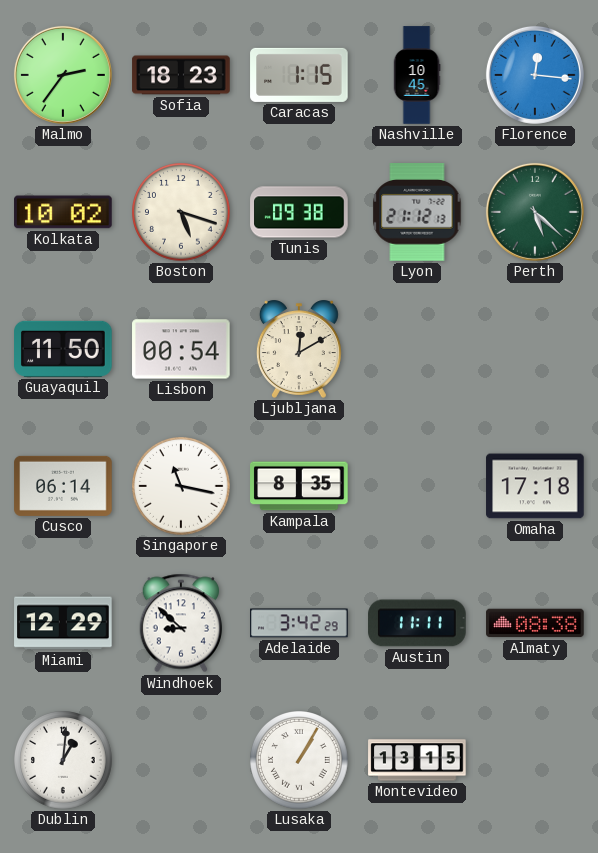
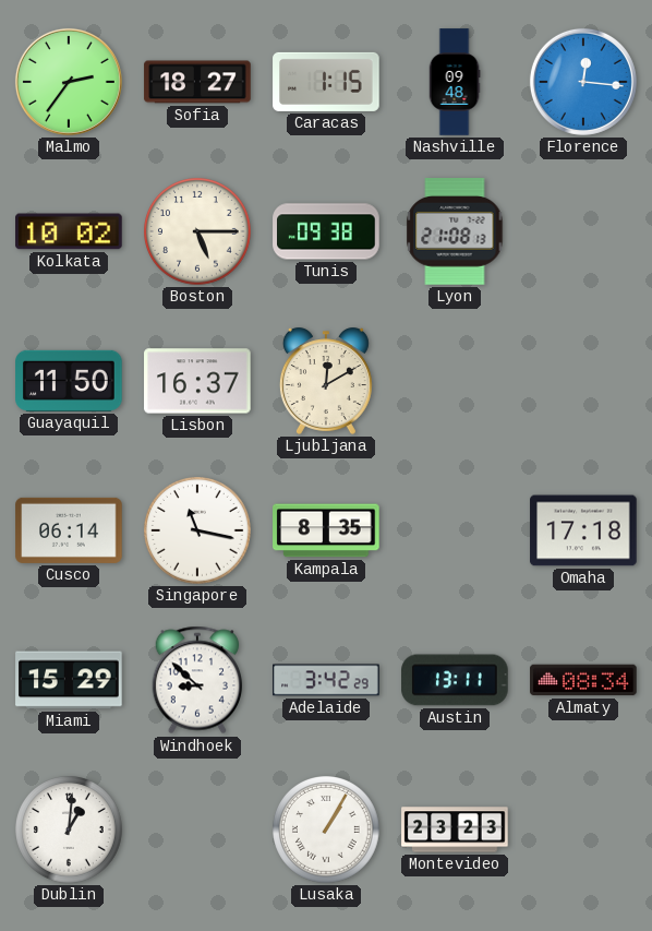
Sofia: 18:23 -> 18:27 (197, 82)
Nashville: 10:45 -> 09:48 (455, 82)
Boston: 5:18 -> 5:15 (198, 232)
Lyon: 21:12 -> 21:08 (455, 231)
Perth: 5:22 -> none (535, 212)
Lisbon: 00:54 -> 16:37 (197, 381)
Miami: 12:29 -> 15:29 (69, 680)
Austin: 11:11 -> 13:11 (455, 680)
Almaty: 08:38 -> 08:34 (583, 680)
Montevideo: 13:15 -> 23:23 (455, 829)
